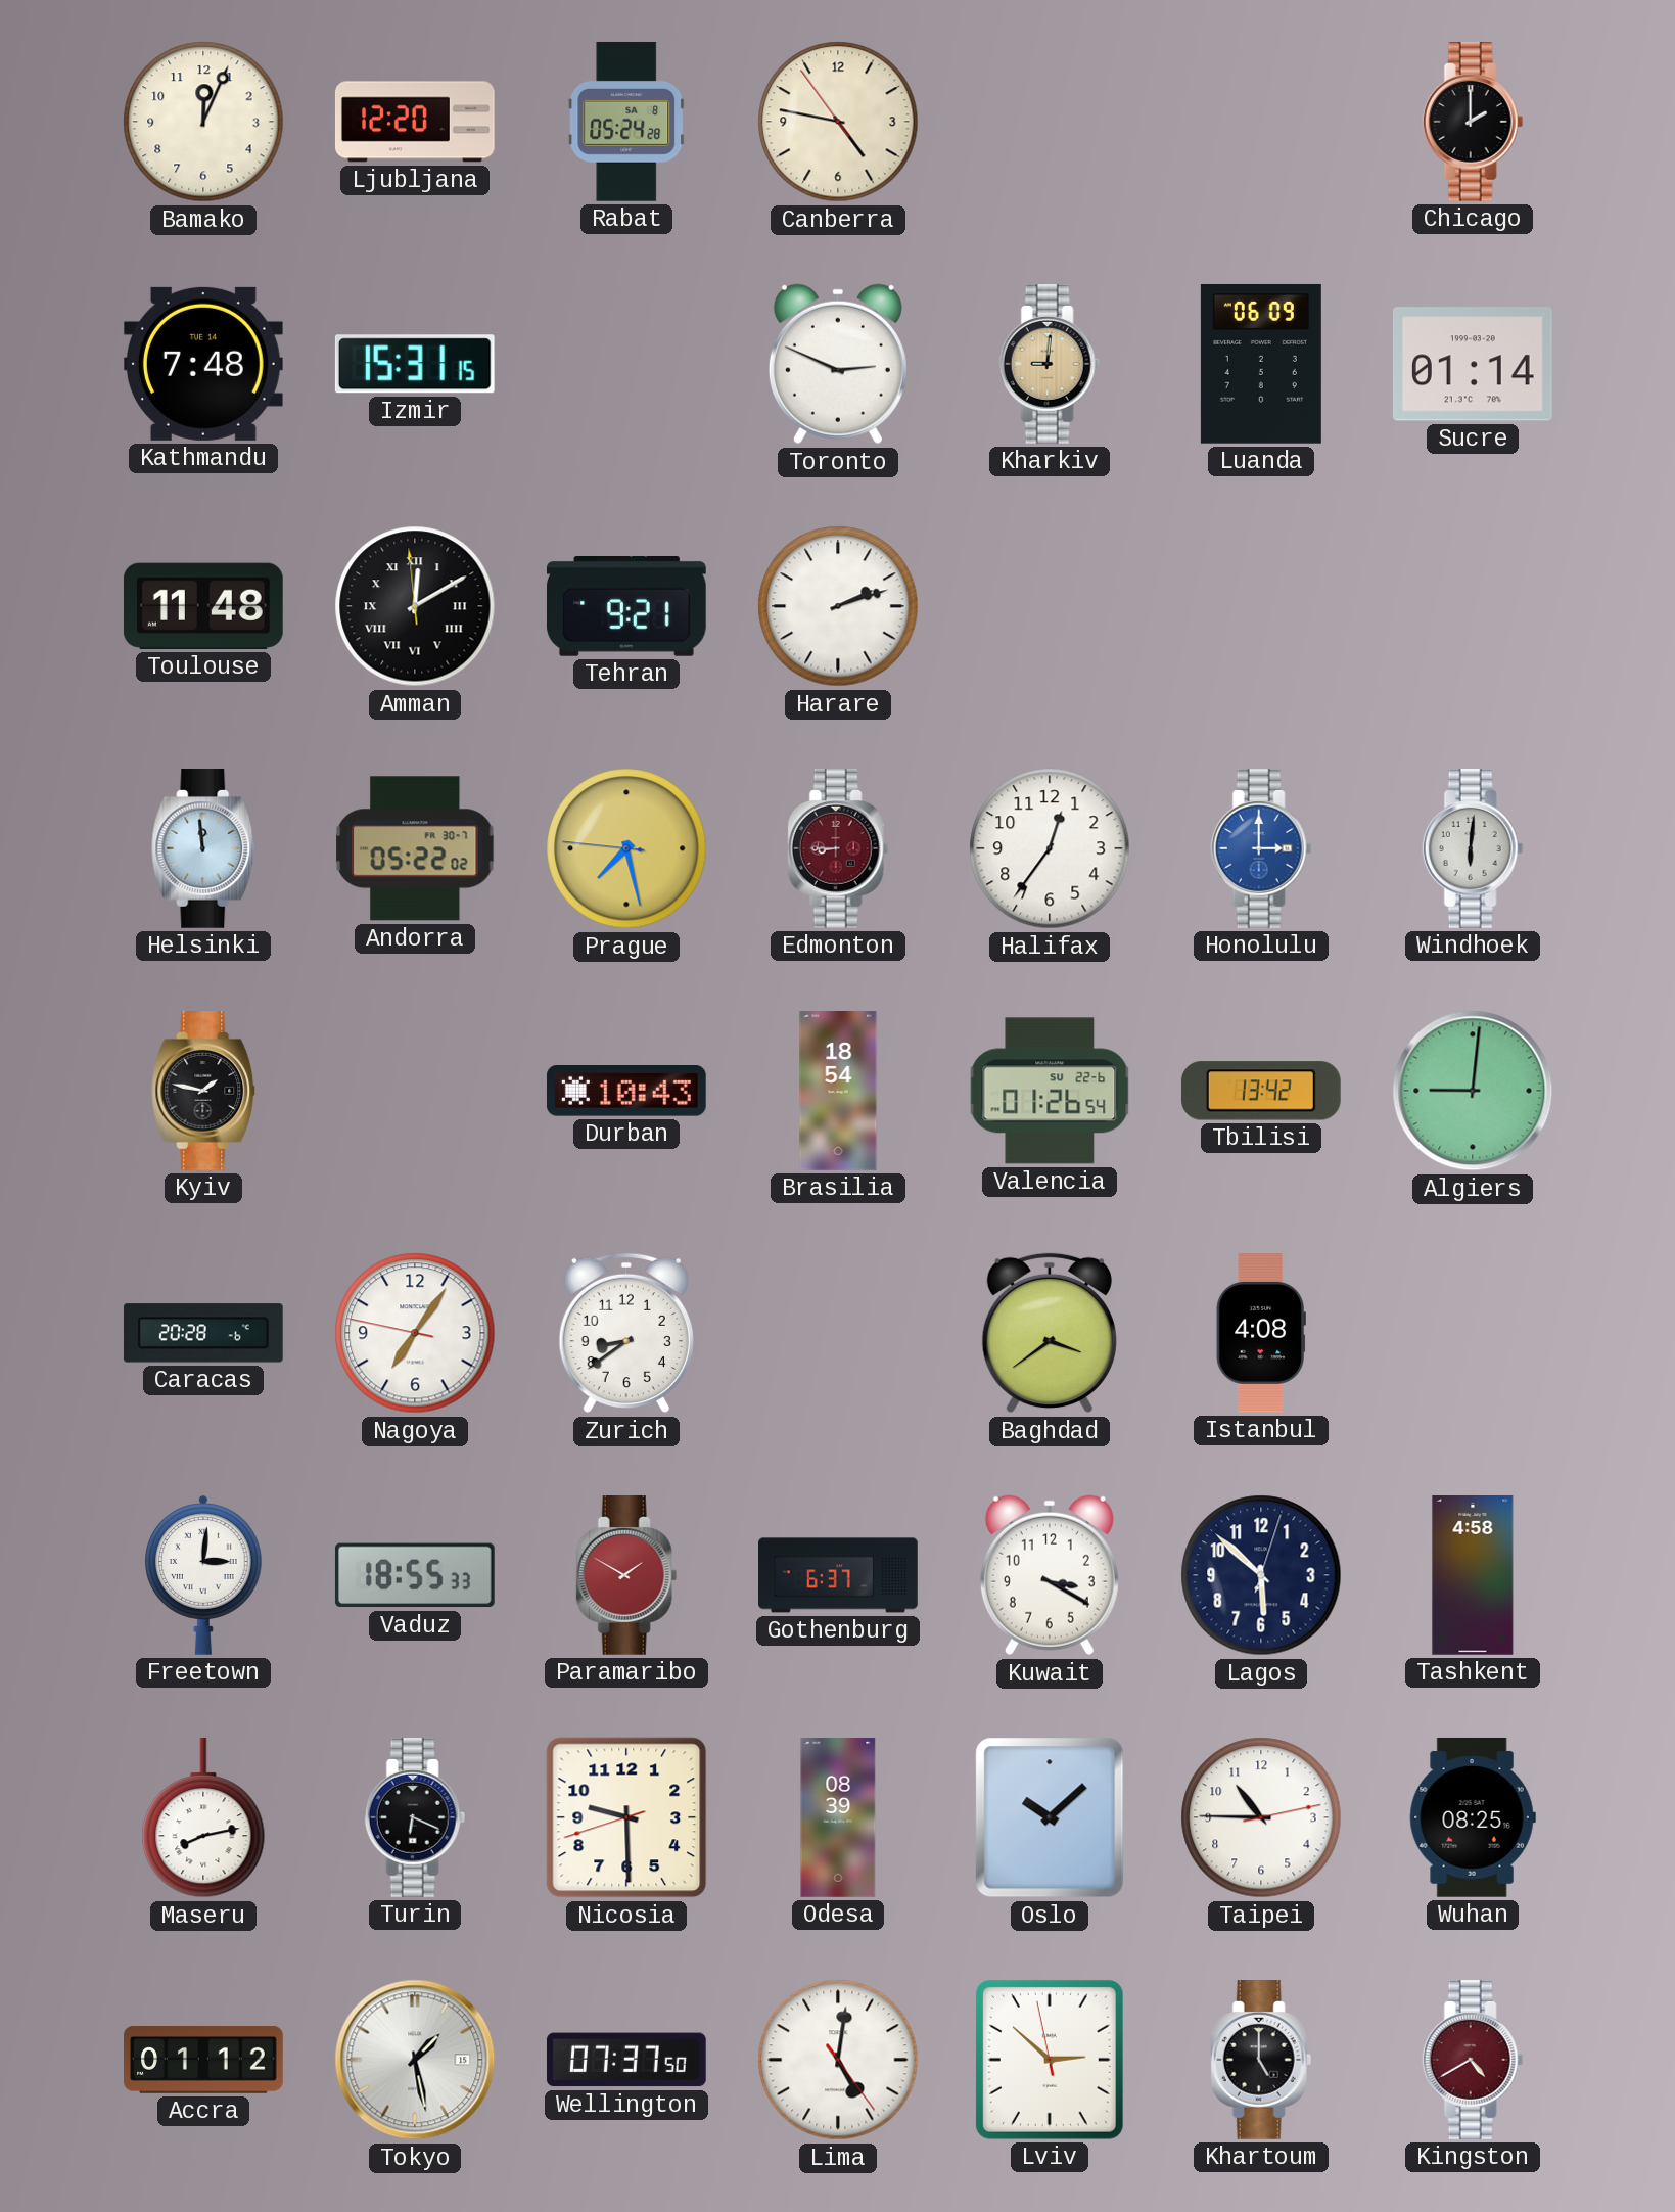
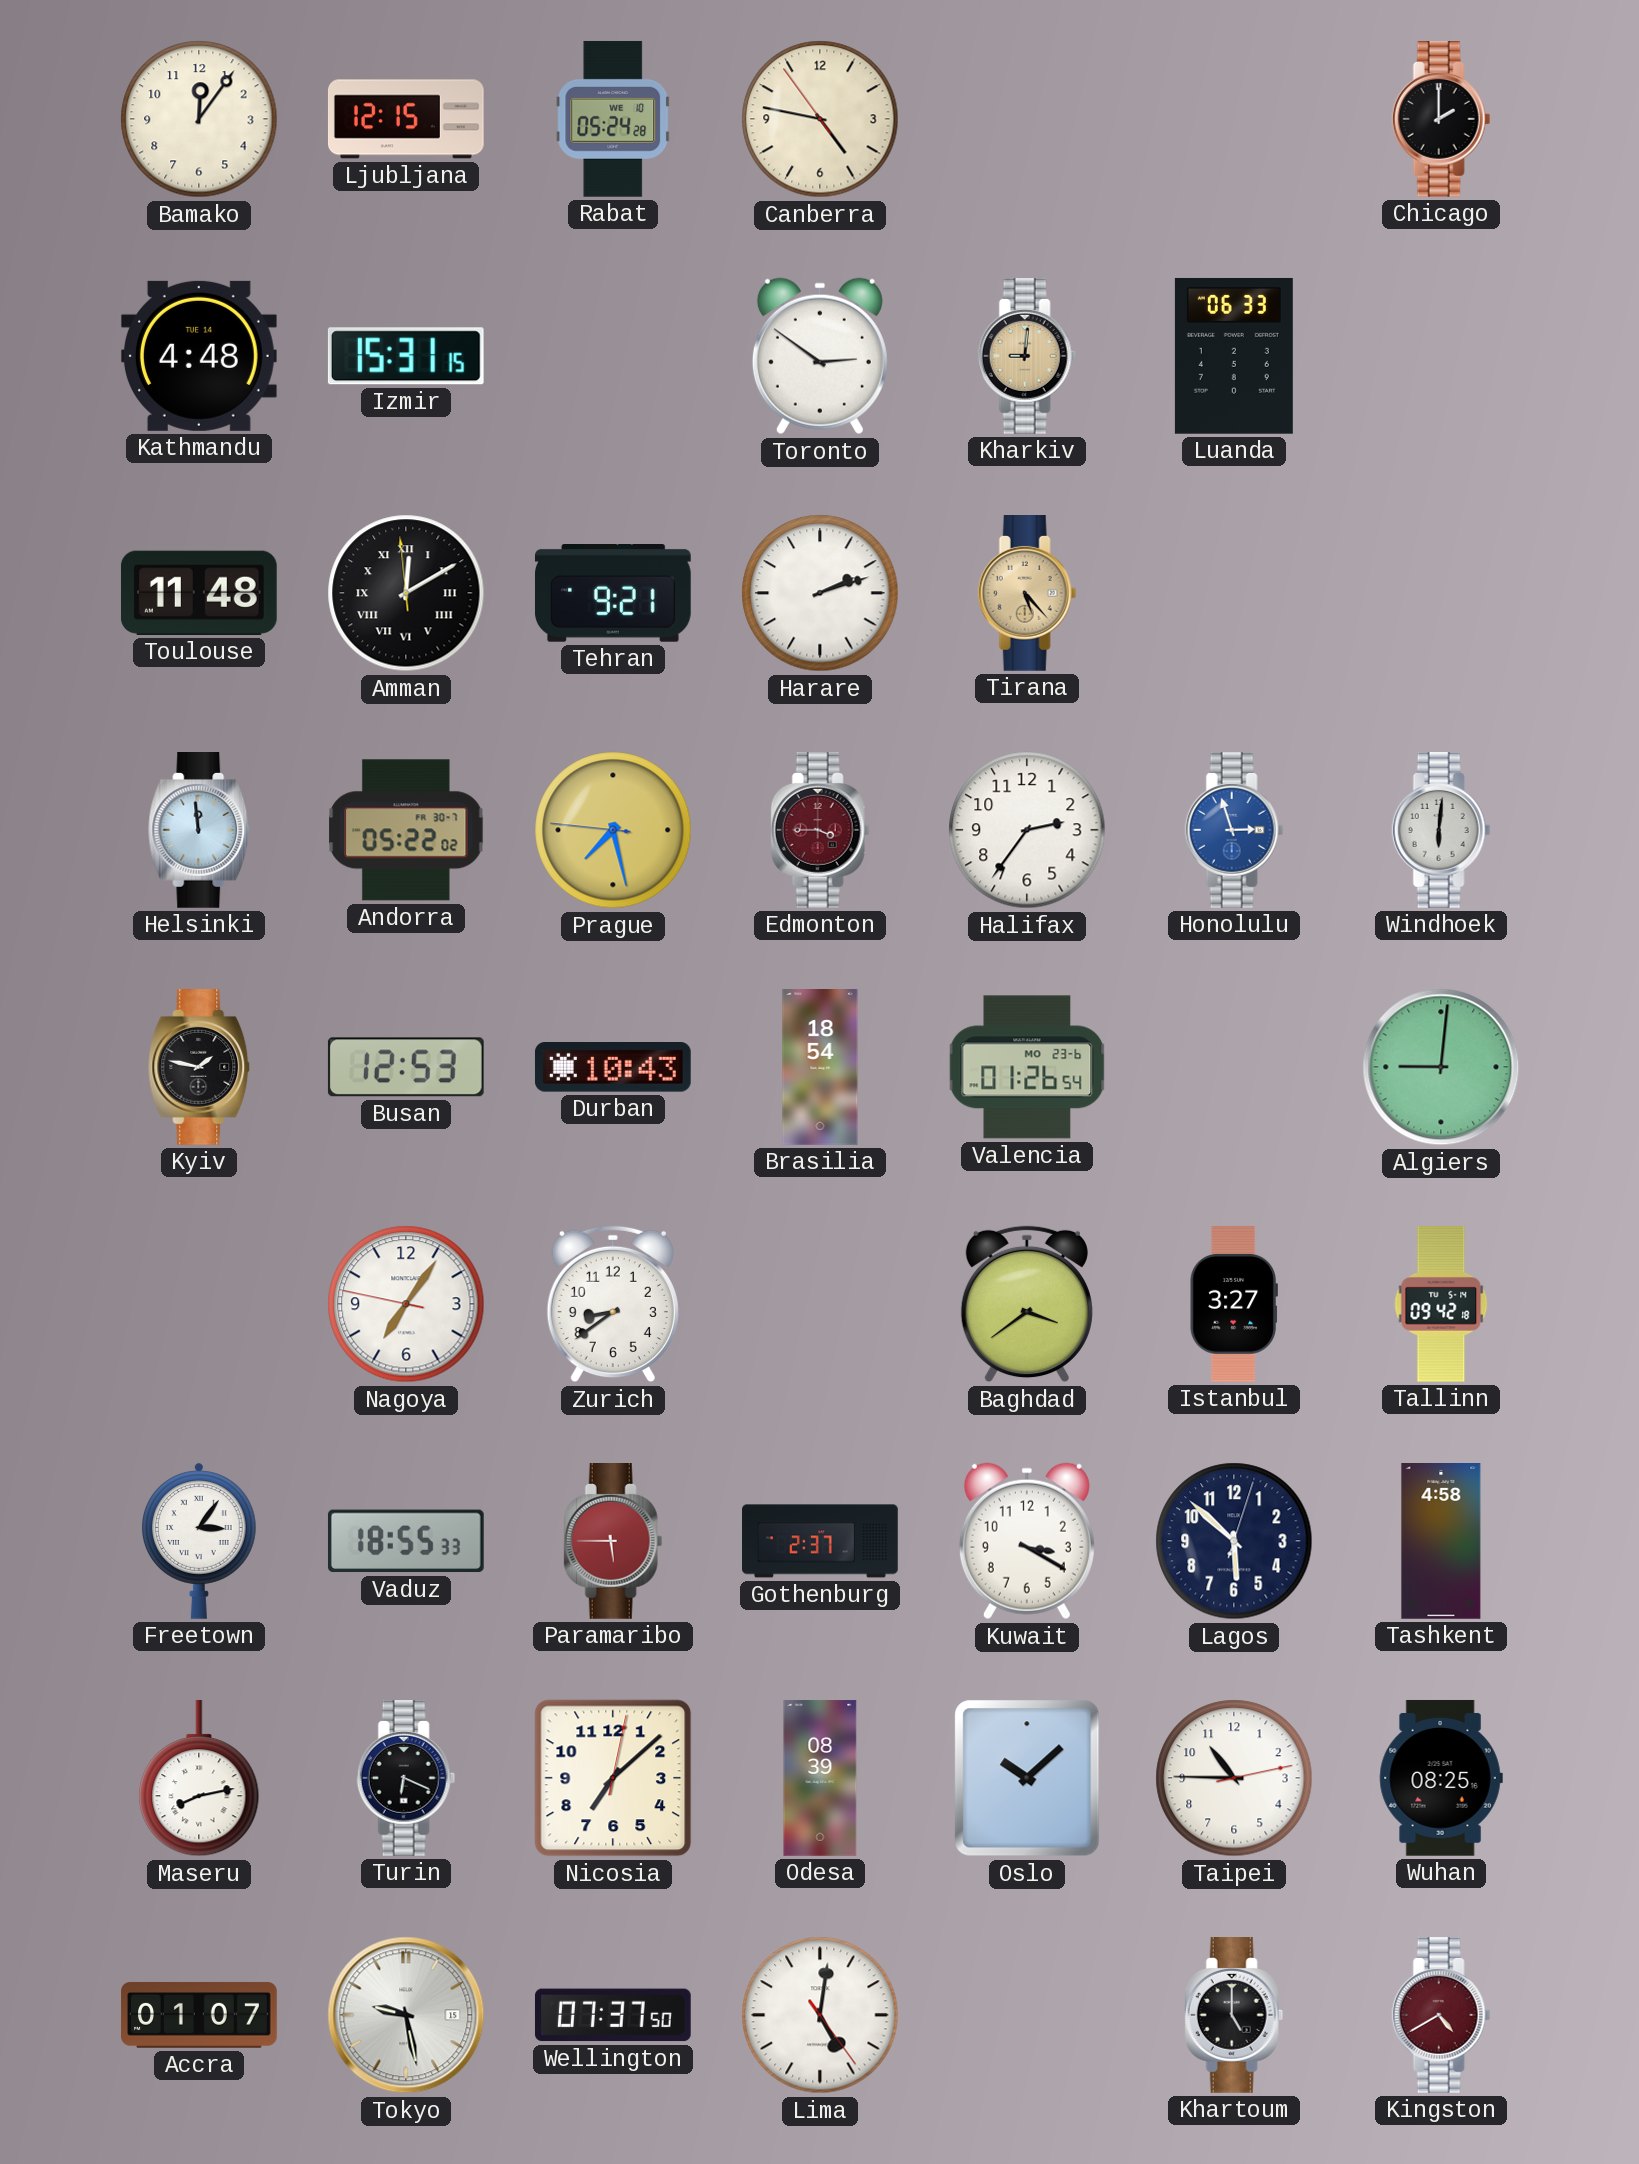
Bamako: 12:04 -> 12:06 (199, 119)
Ljubljana: 12:20 -> 12:15 (406, 119)
Rabat date: SA 8 -> WE 10 (613, 119)
Kathmandu: 7:48 -> 4:48 (199, 356)
Toronto: 2:49 -> 2:51 (820, 356)
Luanda: 06:09 -> 06:33 (1234, 356)
Sucre: 01:14 -> none (1473, 364)
Tirana: none -> 5:23 (1027, 594)
Edmonton: 8:45 -> 3:45 (820, 831)
Halifax: 12:36 -> 2:36 (1027, 830)
Honolulu: 3:00 -> 2:57 (1234, 831)
Busan: none -> 12:53 (406, 1067)
Valencia date: SU 22-6 -> MO 23-6 (1027, 1067)
Tbilisi: 13:42 -> none (1261, 1091)
Caracas: 20:28 -> none (203, 1333)
Istanbul: 4:08 -> 3:27 (1234, 1305)
Tallinn: none -> 09:42 (1441, 1305)
Freetown: 3:01 -> 3:06 (200, 1541)
Paramaribo: 1:50 -> 5:45 (613, 1542)
Gothenburg: 6:37 -> 2:37 (820, 1541)
Nicosia: 9:29 -> 7:08 (613, 1778)
Accra: 01:12 -> 01:07 (199, 2015)
Tokyo: 1:28 -> 9:28 (406, 2015)
Lviv: 2:51 -> none (1050, 2060)
